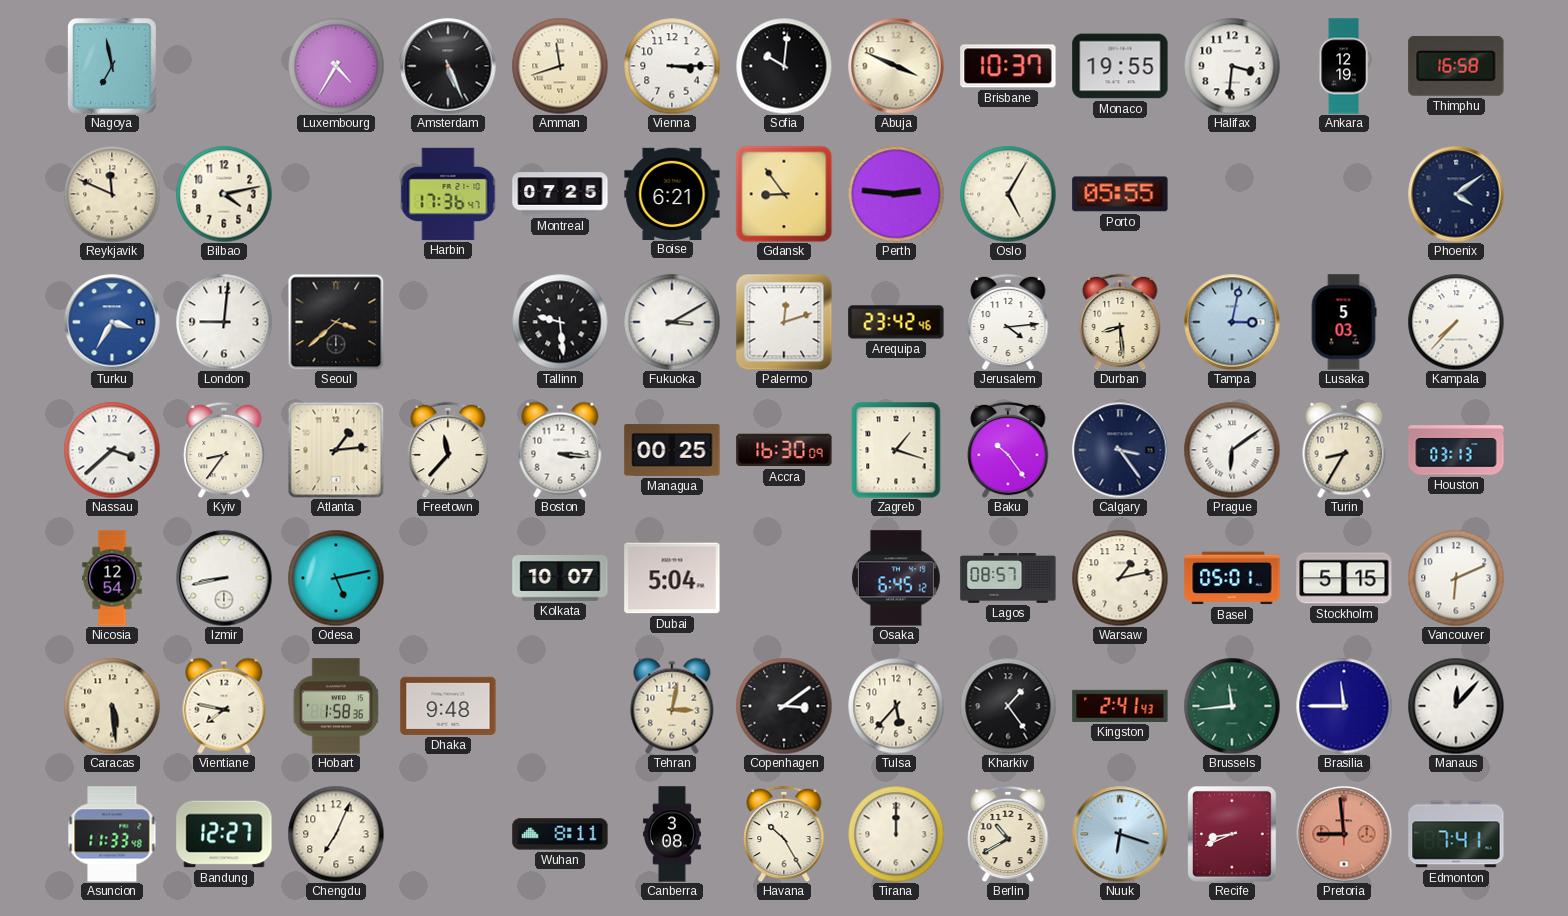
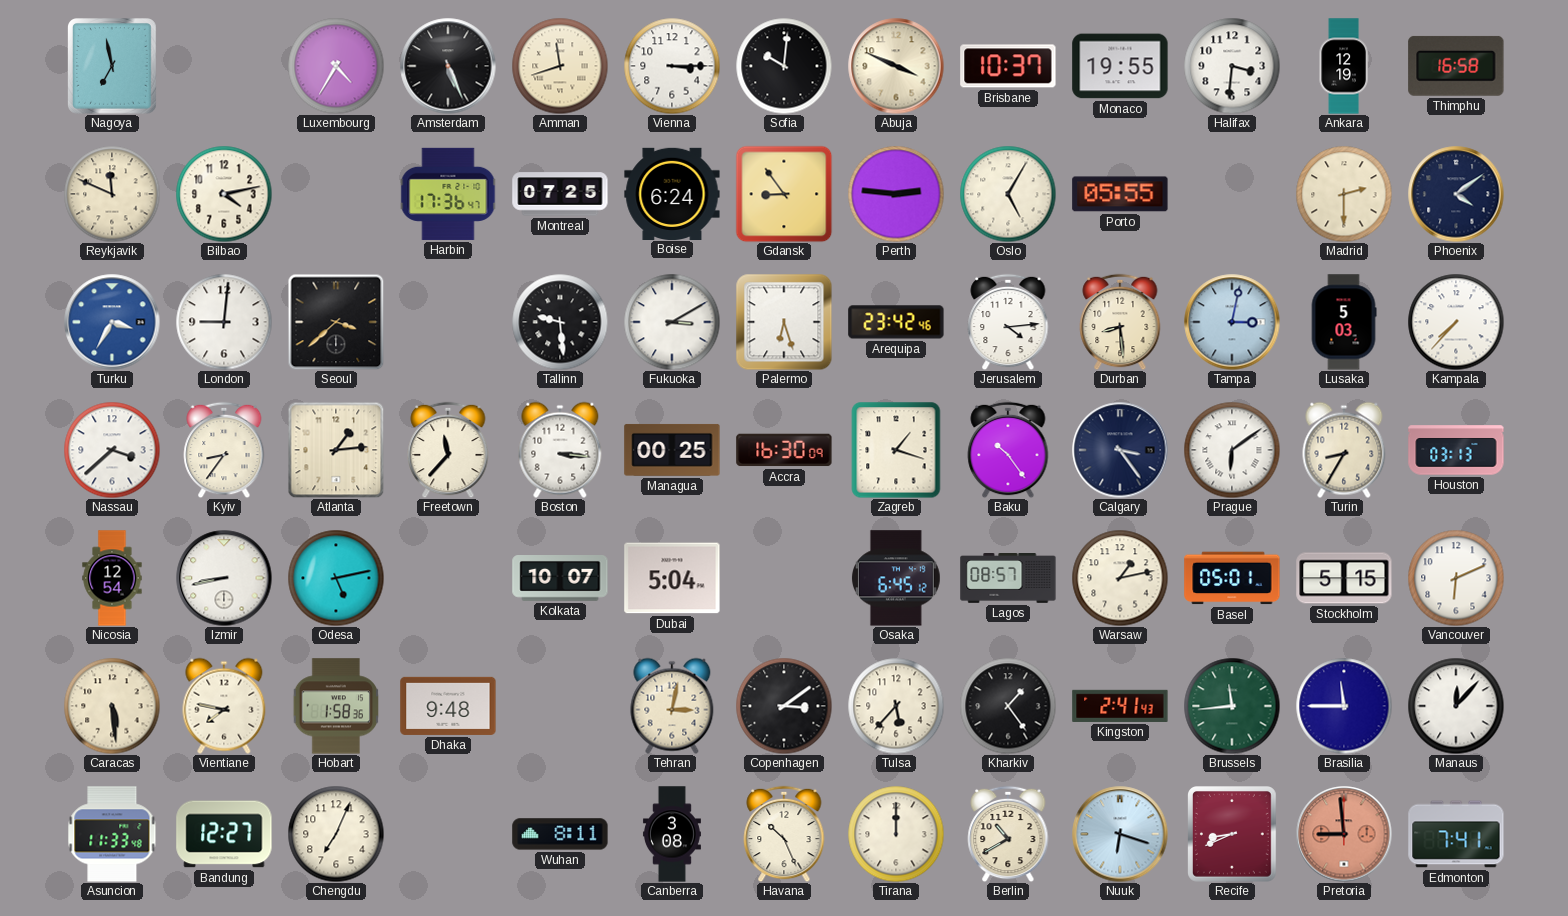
Boise: 6:21 -> 6:24 (672, 193)
Madrid: none -> 2:30 (1344, 194)
Palermo: 12:12 -> 6:27 (784, 322)
Havana: 10:25 -> 10:26 (784, 834)
